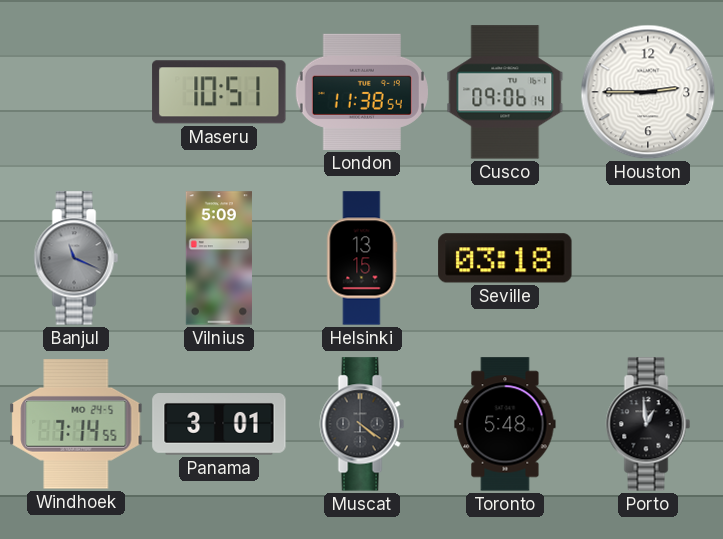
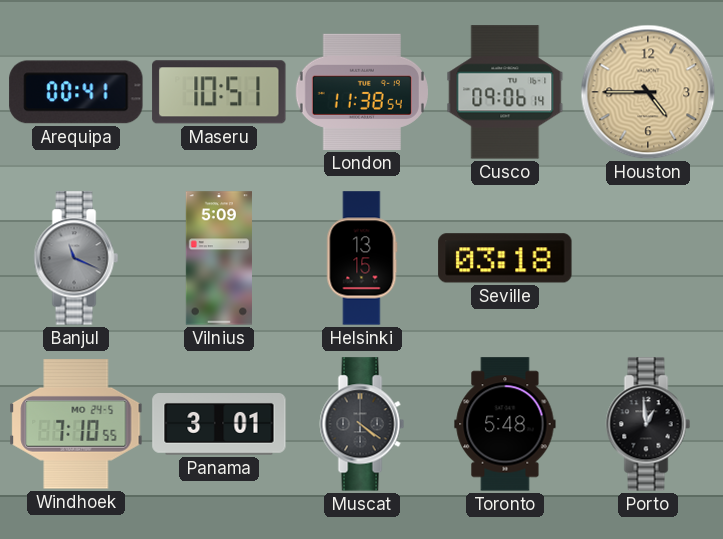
Arequipa: none -> 00:41 (76, 92)
Houston: 2:45 -> 4:45 (648, 92)
Houston dial: white -> champagne (648, 92)
Windhoek: 7:14 -> 7:10 (76, 424)
